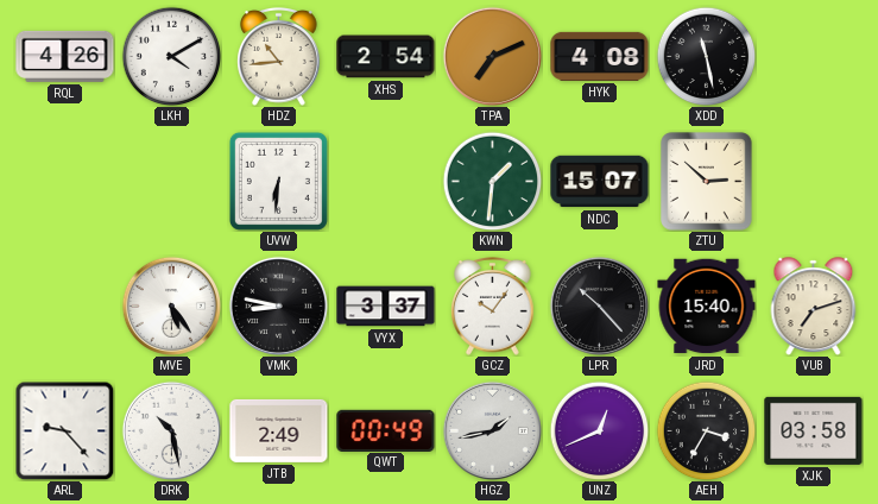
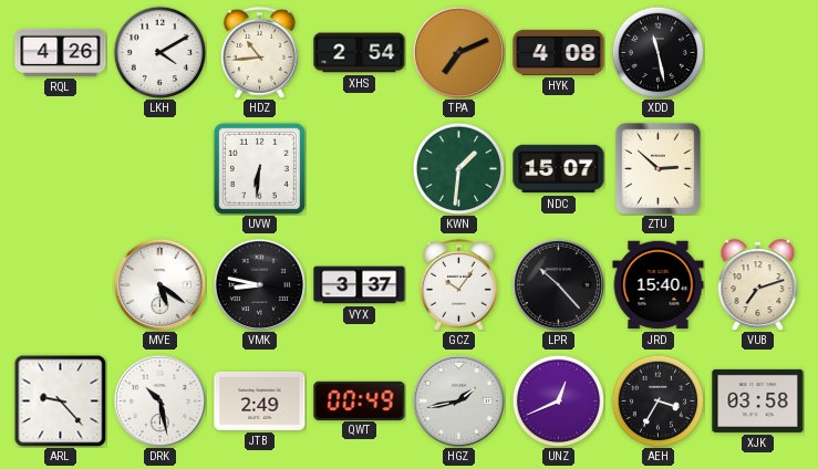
MVE: 5:24 -> 5:21 (159, 284)
